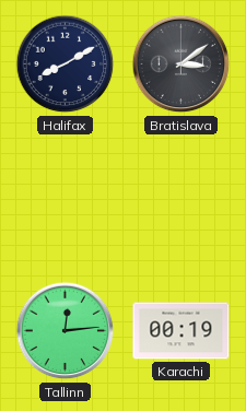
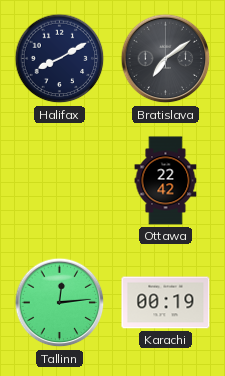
Bratislava: 3:09 -> 7:09 (166, 59)
Ottawa: none -> 22:42 (166, 181)
